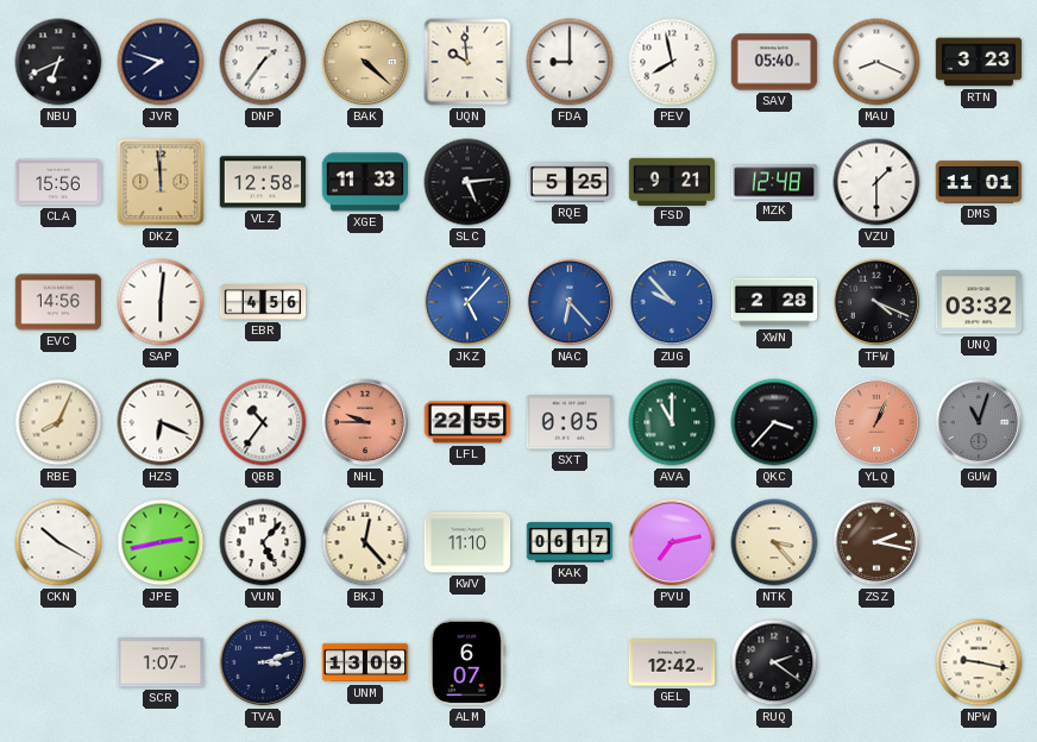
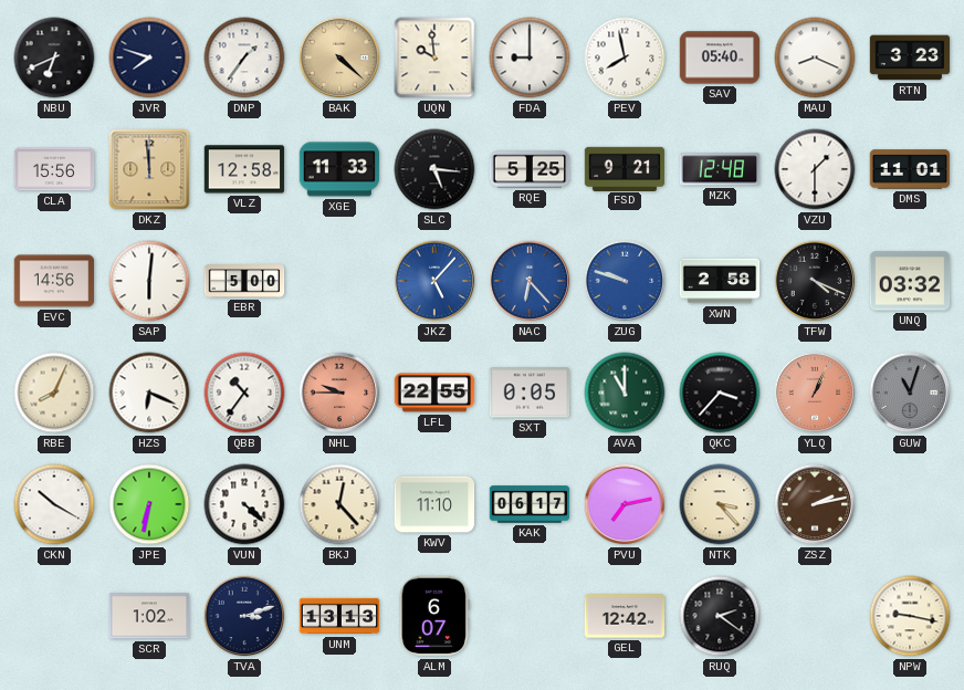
SLC: 5:14 -> 5:16 (434, 169)
EBR: 4:56 -> 5:00 (244, 281)
ZUG: 9:53 -> 9:48 (625, 281)
XWN: 2:28 -> 2:58 (720, 281)
JPE: 2:43 -> 6:32 (149, 504)
VUN: 5:07 -> 4:22 (244, 504)
ZSZ: 2:17 -> 2:13 (815, 504)
SCR: 1:07 -> 1:02 (149, 616)
UNM: 13:09 -> 13:13 (339, 616)
